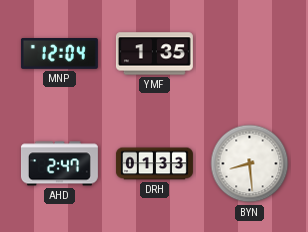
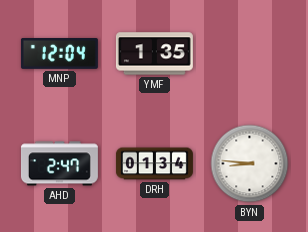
DRH: 01:33 -> 01:34 (154, 164)
BYN: 8:29 -> 8:46 (250, 164)
